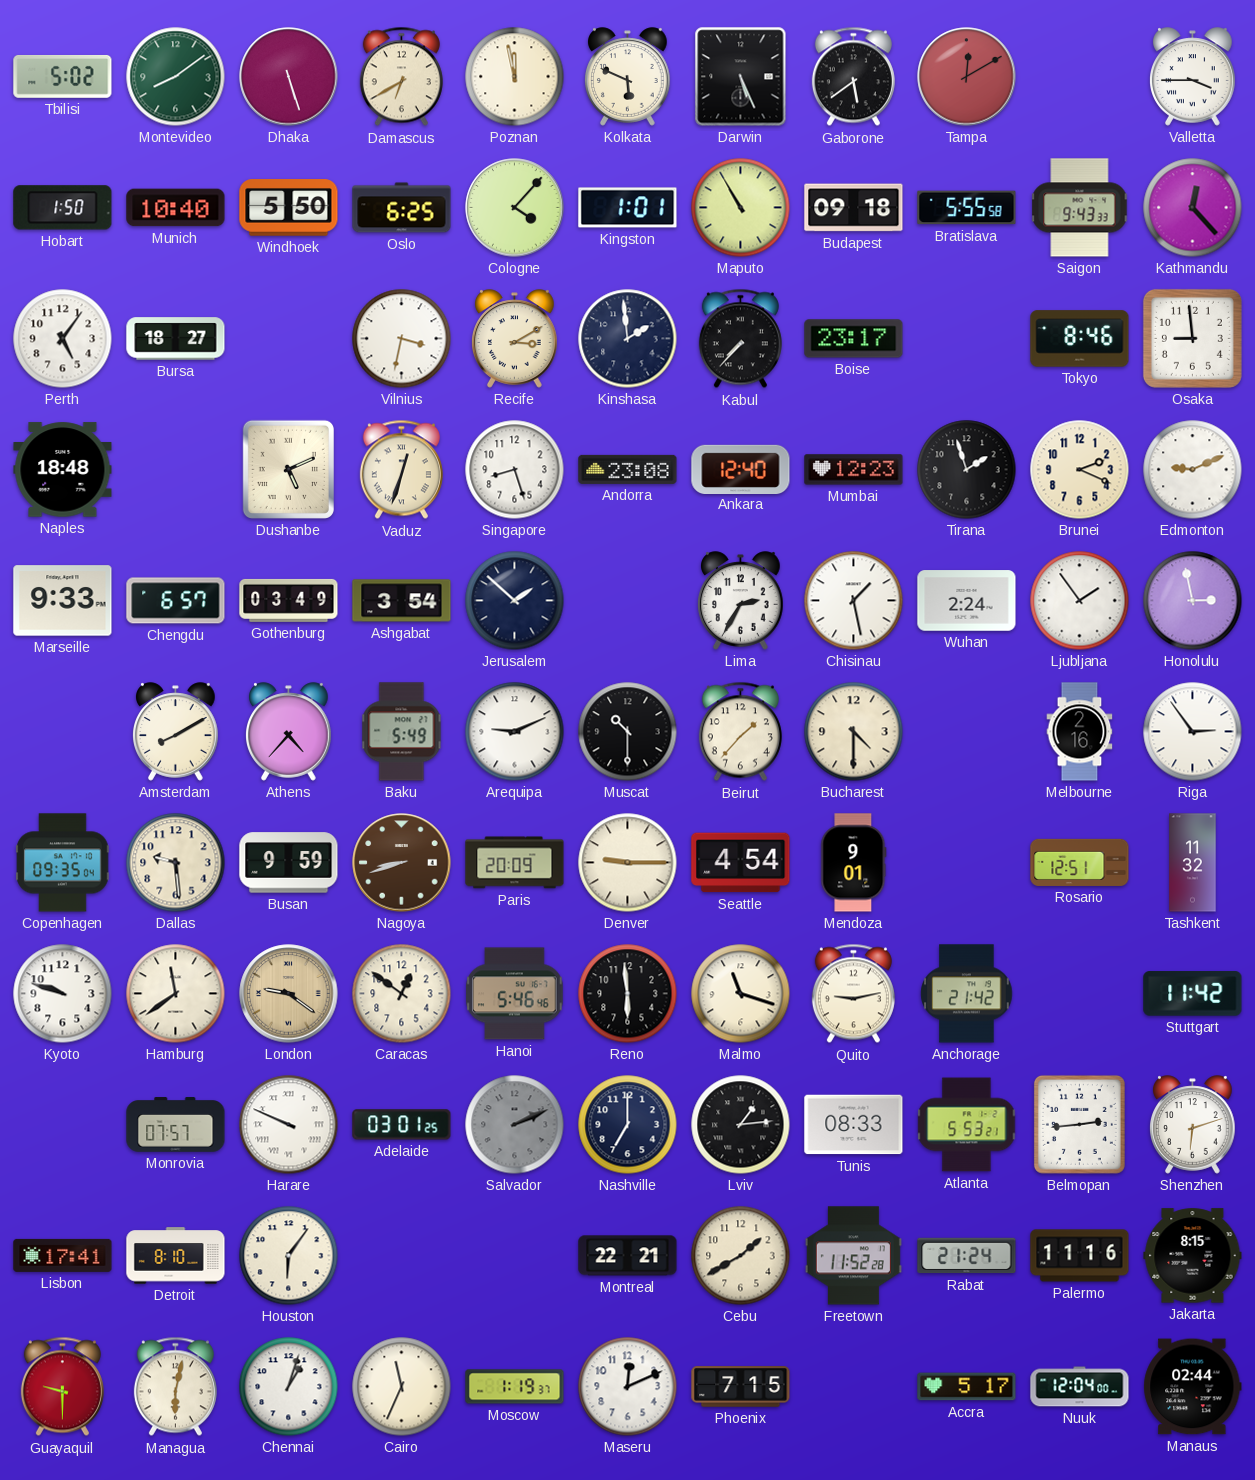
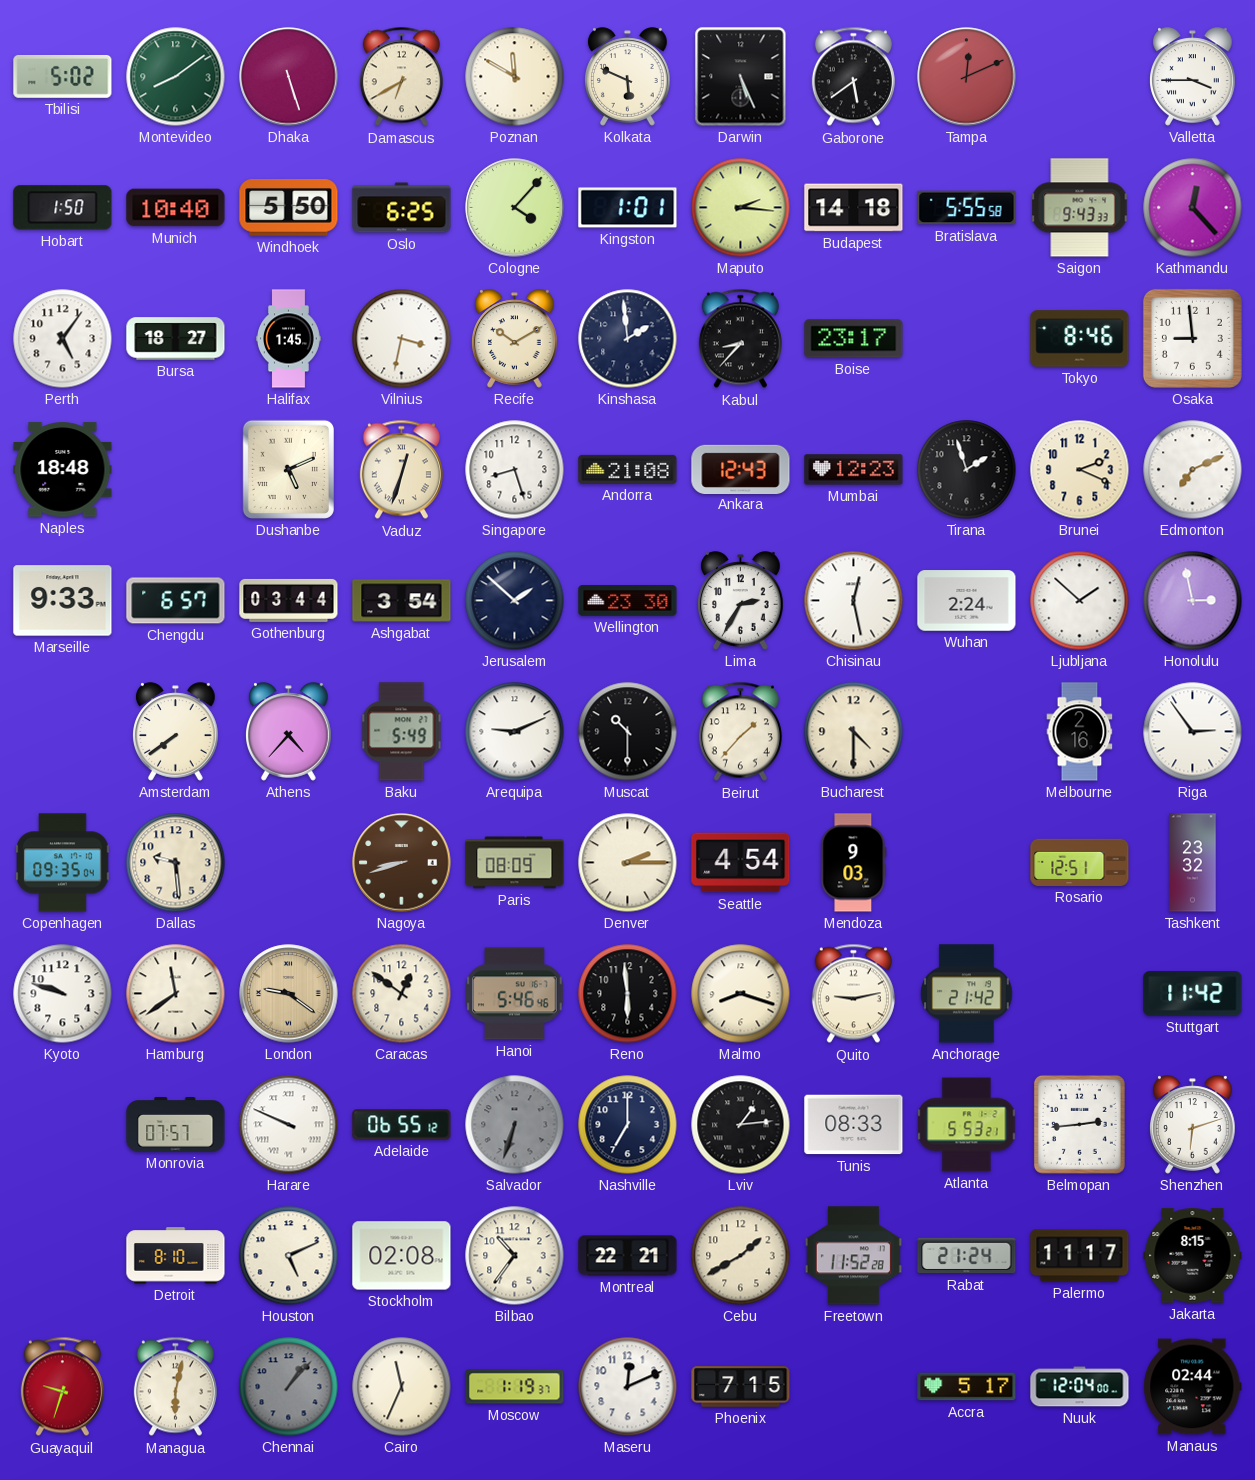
Poznan: 11:58 -> 11:50 (515, 77)
Tampa: 12:10 -> 12:11 (967, 77)
Maputo: 10:55 -> 2:16 (741, 208)
Budapest: 09:18 -> 14:18 (854, 208)
Halifax: none -> 1:45 (289, 339)
Recife: 3:10 -> 10:10 (515, 339)
Kabul: 7:37 -> 8:37 (740, 339)
Andorra: 23:08 -> 21:08 (628, 469)
Ankara: 12:40 -> 12:43 (741, 469)
Edmonton: 9:11 -> 7:11 (1193, 470)
Gothenburg: 03:49 -> 03:44 (289, 600)
Wellington: none -> 23:30 (628, 601)
Chisinau: 1:28 -> 12:28 (854, 601)
Ljubljana: 1:54 -> 1:52 (1080, 601)
Amsterdam: 8:10 -> 7:39 (176, 732)
Busan: 9:59 -> none (289, 863)
Paris: 20:09 -> 08:09 (515, 863)
Denver: 9:15 -> 2:15 (628, 863)
Mendoza: 9:01 -> 9:03 (854, 863)
Tashkent: 11:32 -> 23:32 (1193, 863)
Malmo: 11:18 -> 8:18 (741, 994)
Adelaide: 03:01 -> 06:55 (402, 1125)
Salvador: 2:11 -> 6:33 (515, 1125)
Lisbon: 17:41 -> none (63, 1255)
Houston: 6:06 -> 5:11 (289, 1256)
Stockholm: none -> 02:08 (402, 1256)
Bilbao: none -> 10:36 (515, 1256)
Palermo: 11:16 -> 11:17 (1080, 1256)
Guayaquil: 9:30 -> 9:33 (62, 1387)
Chennai: 1:03 -> 1:07 (289, 1387)
Chennai dial: white -> grey (289, 1387)
